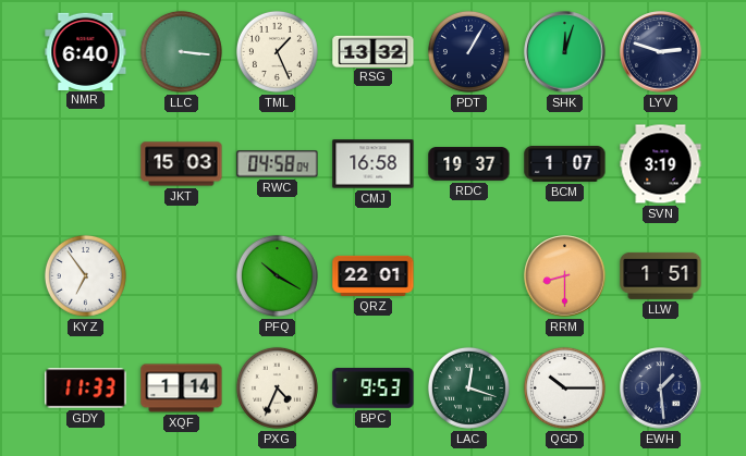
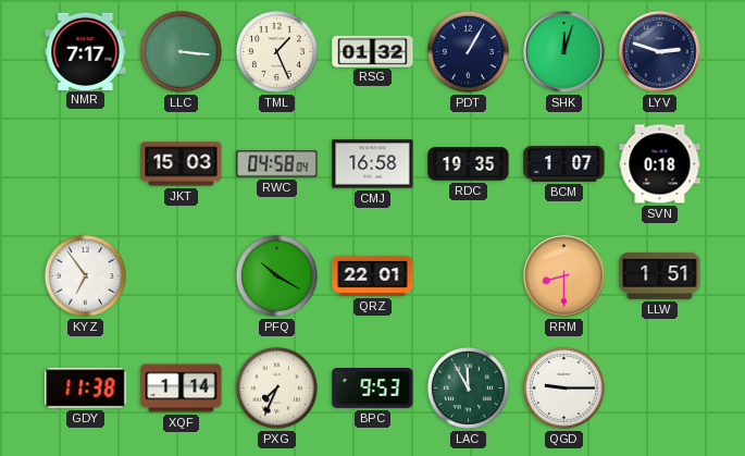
NMR: 6:40 -> 7:17 (86, 51)
RSG: 13:32 -> 01:32 (373, 51)
RDC: 19:37 -> 19:35 (469, 164)
SVN: 3:19 -> 0:18 (660, 164)
GDY: 11:33 -> 11:38 (86, 389)
PXG: 4:34 -> 7:34 (276, 387)
LAC: 12:18 -> 11:55 (468, 387)
QGD: 10:15 -> 9:15 (563, 387)
EWH: 1:29 -> none (661, 389)
